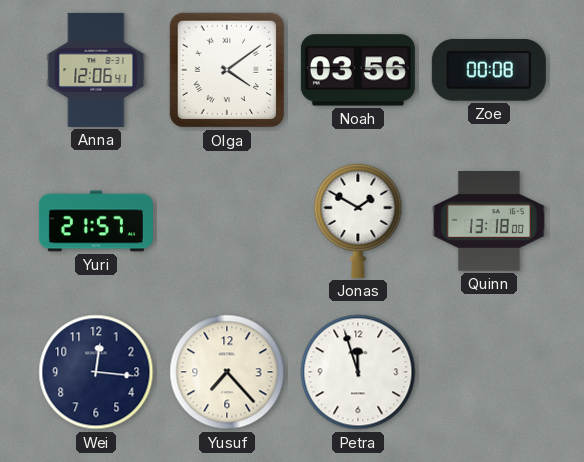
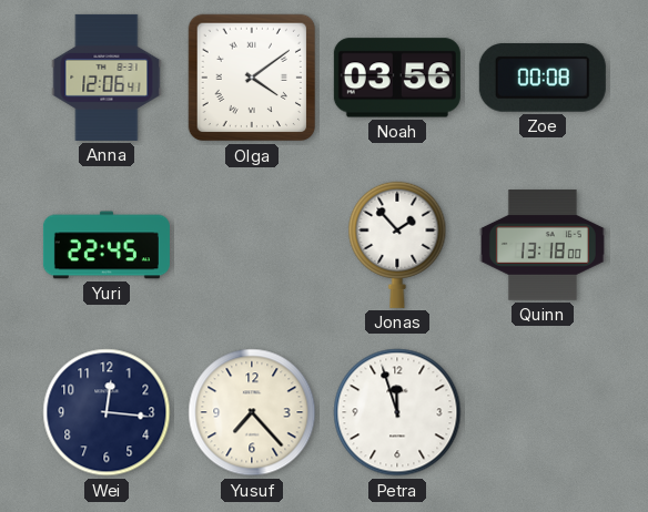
Yuri: 21:57 -> 22:45 (107, 245)
Jonas: 1:50 -> 1:53 (397, 245)
